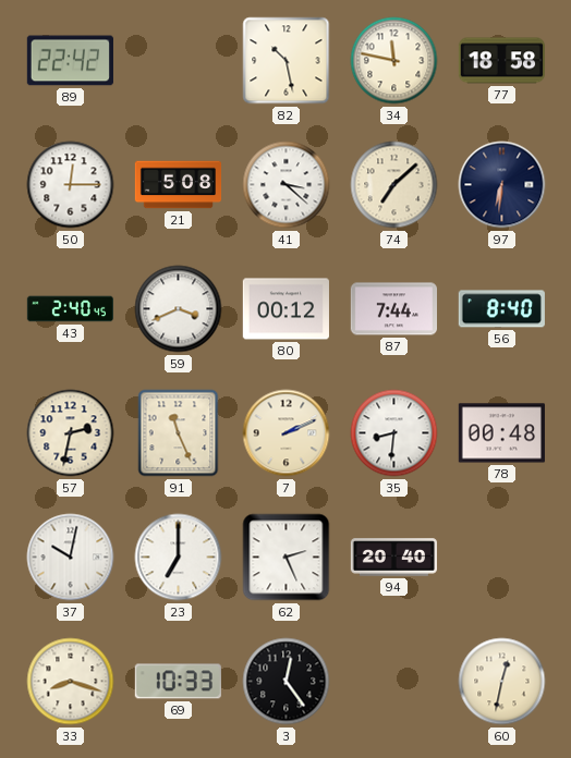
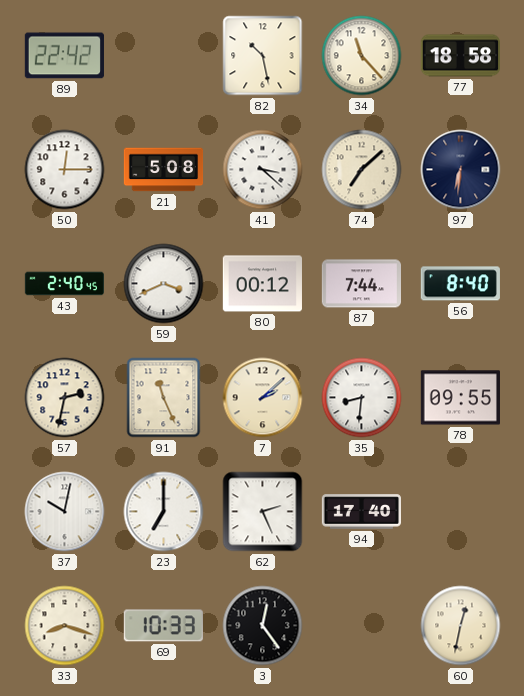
34: 11:47 -> 11:23 (362, 56)
7: 2:11 -> 2:08 (263, 398)
78: 00:48 -> 09:55 (460, 398)
94: 20:40 -> 17:40 (361, 512)
